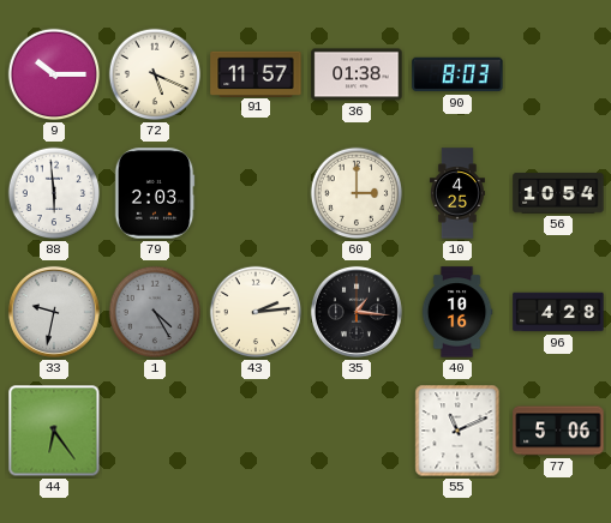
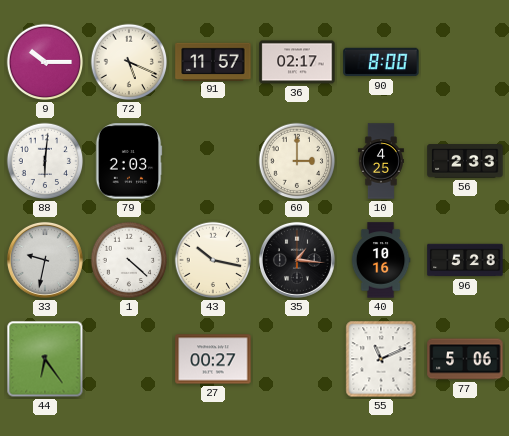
36: 01:38 -> 02:17 (297, 62)
90: 8:03 -> 8:00 (381, 62)
88: 5:59 -> 6:01 (45, 161)
56: 10:54 -> 2:33 (465, 161)
1: 4:25 -> 4:22 (129, 260)
1 dial: grey -> white (129, 260)
43: 2:14 -> 10:17 (213, 260)
96: 4:28 -> 5:28 (465, 260)
27: none -> 00:27 (213, 359)
